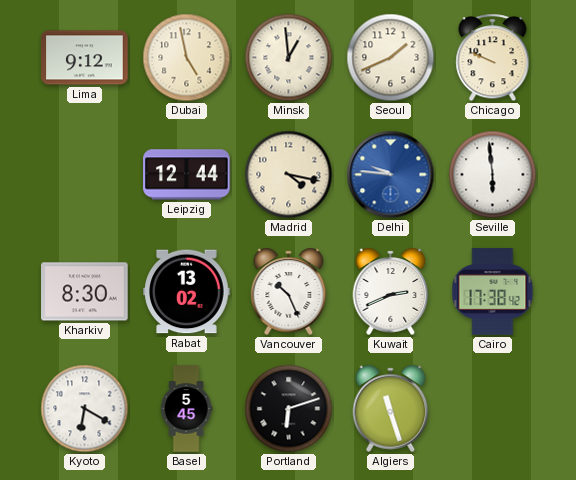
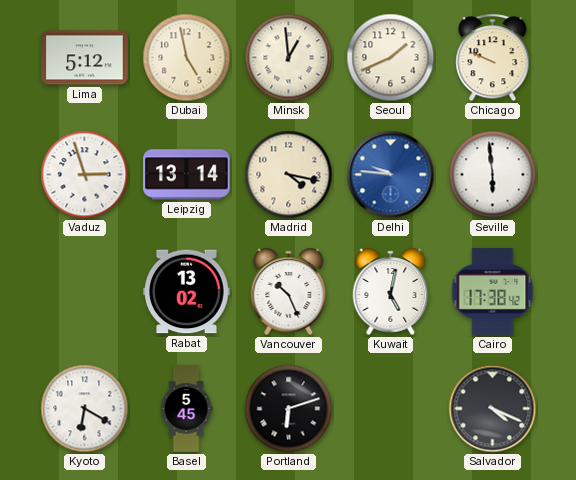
Lima: 9:12 -> 5:12 (85, 58)
Vaduz: none -> 2:57 (85, 175)
Leipzig: 12:44 -> 13:14 (187, 175)
Kharkiv: 8:30 -> none (85, 292)
Kuwait: 2:41 -> 5:02 (391, 291)
Algiers: 11:27 -> none (391, 408)
Salvador: none -> 4:19 (493, 409)
